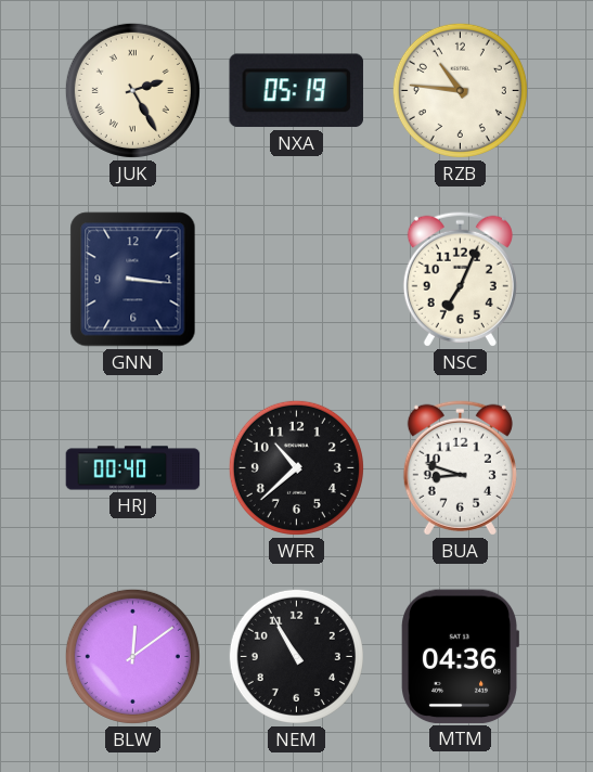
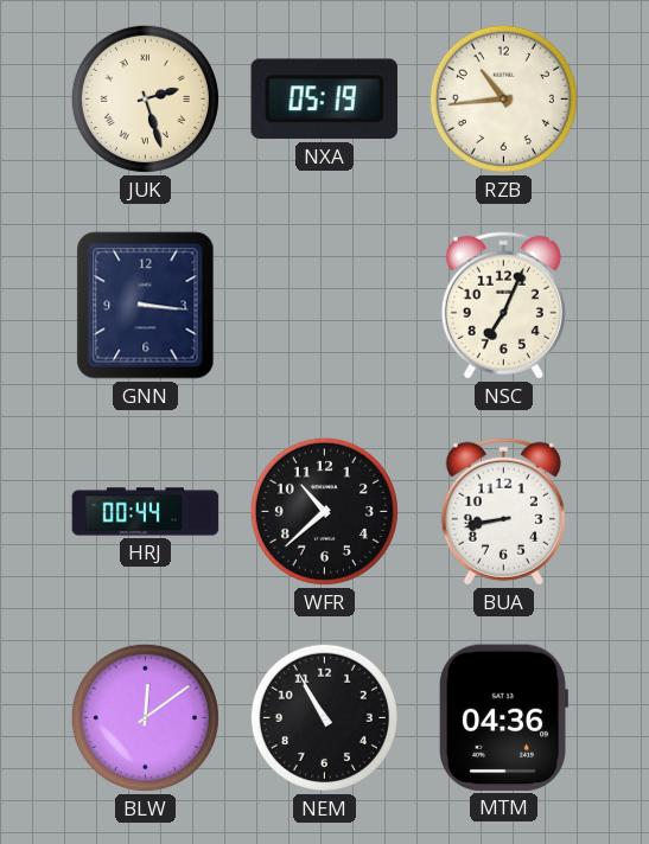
JUK: 2:25 -> 2:27 (145, 98)
RZB: 10:46 -> 10:44 (503, 98)
HRJ: 00:40 -> 00:44 (146, 512)
BUA: 8:48 -> 8:43 (503, 511)
